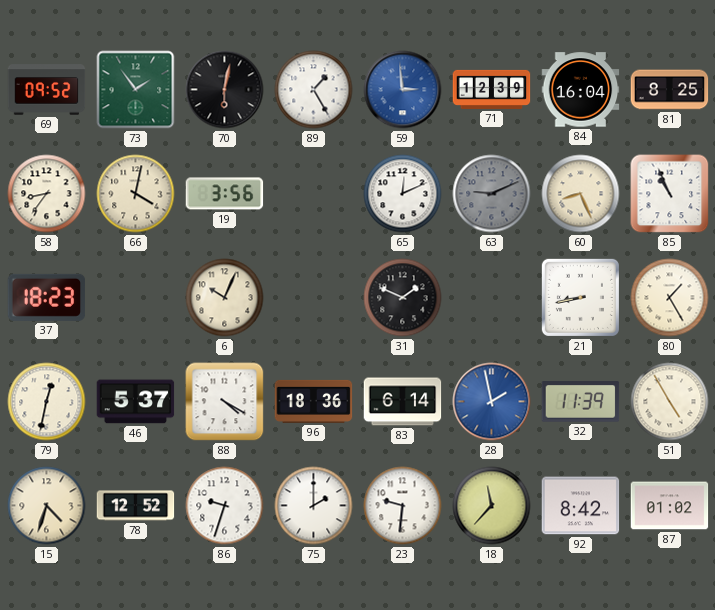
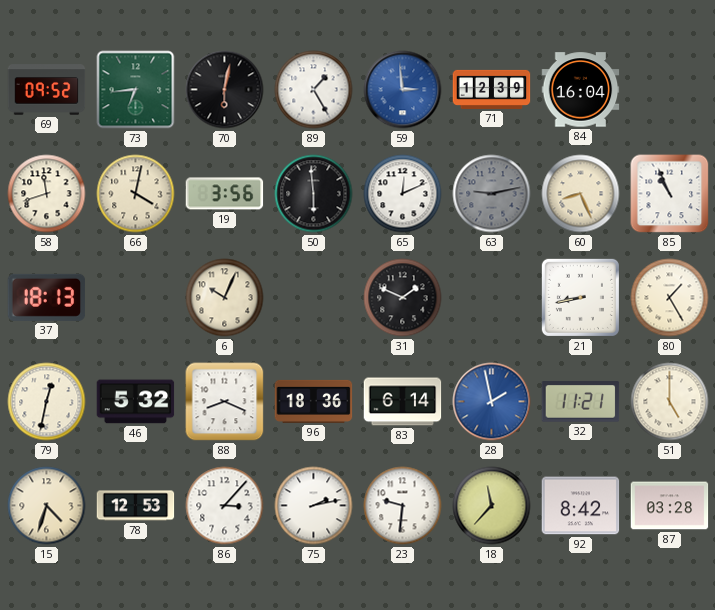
73: 1:54 -> 6:44 (136, 90)
81: 8:25 -> none (670, 90)
58: 8:36 -> 11:42 (47, 194)
50: none -> 5:59 (314, 194)
63: 9:11 -> 9:13 (492, 194)
37: 18:23 -> 18:13 (47, 297)
46: 5:37 -> 5:32 (136, 402)
88: 4:20 -> 8:19 (225, 402)
32: 11:39 -> 11:21 (581, 402)
51: 4:55 -> 5:00 (670, 402)
78: 12:52 -> 12:53 (136, 506)
86: 9:33 -> 3:07 (225, 506)
75: 2:00 -> 2:13 (314, 506)
87: 01:02 -> 03:28 (670, 506)
